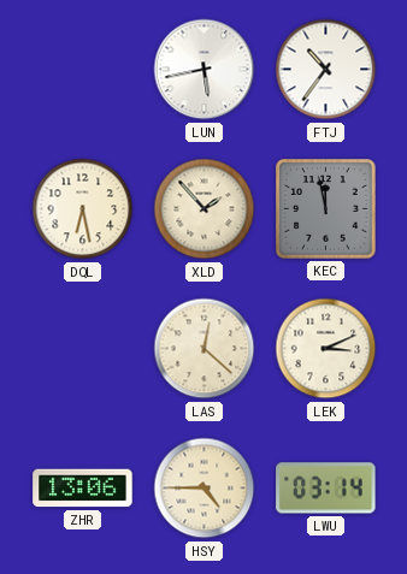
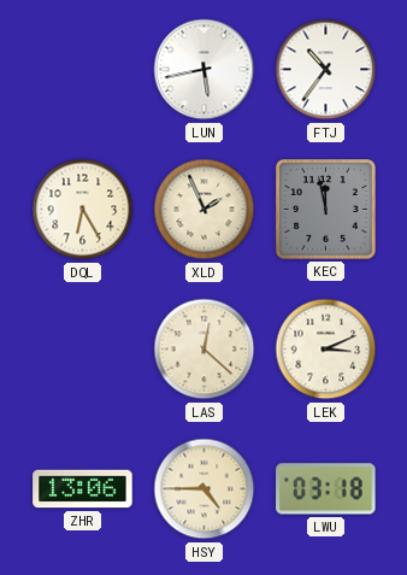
DQL: 6:28 -> 6:25 (83, 210)
XLD: 1:53 -> 1:56 (205, 210)
LWU: 03:14 -> 03:18 (326, 489)
